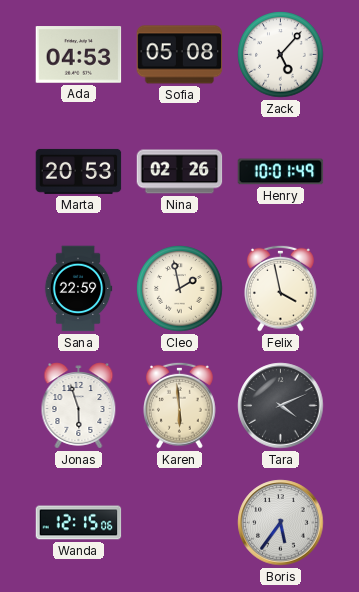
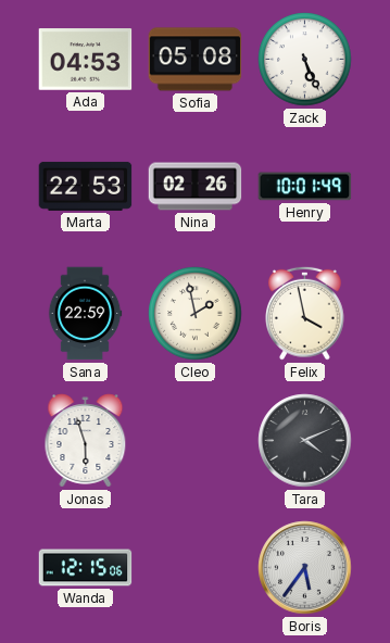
Zack: 5:07 -> 5:26 (305, 60)
Marta: 20:53 -> 22:53 (86, 186)
Karen: 5:59 -> none (180, 405)
